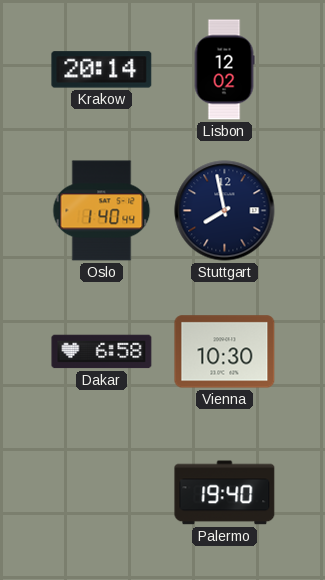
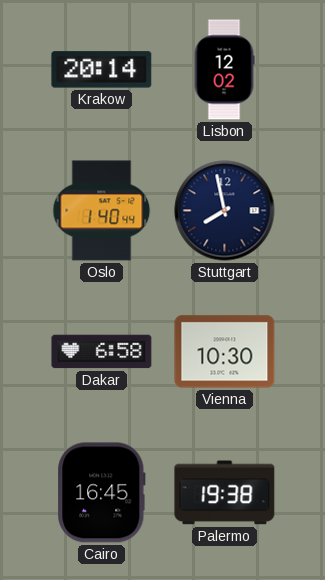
Cairo: none -> 16:45 (102, 493)
Palermo: 19:40 -> 19:38 (225, 493)
